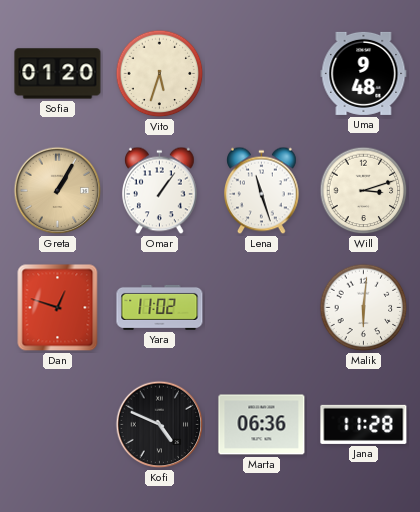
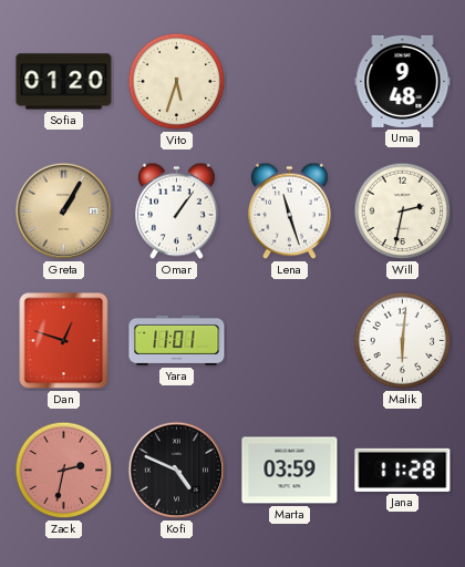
Will: 3:12 -> 2:32 (403, 212)
Yara: 11:02 -> 11:01 (177, 340)
Zack: none -> 2:32 (64, 471)
Marta: 06:36 -> 03:59 (290, 471)
